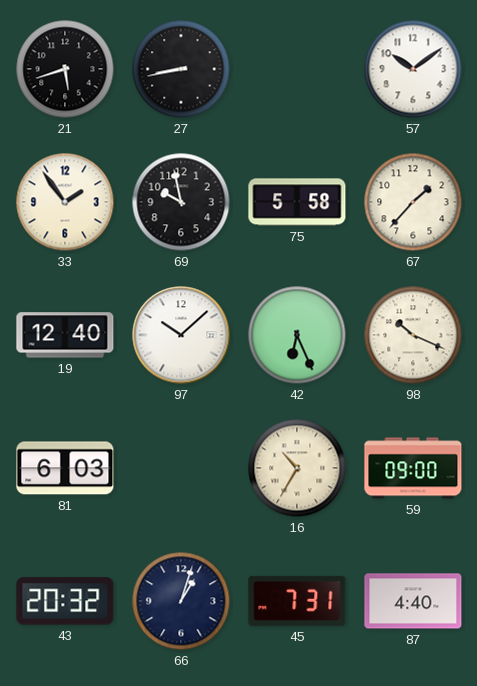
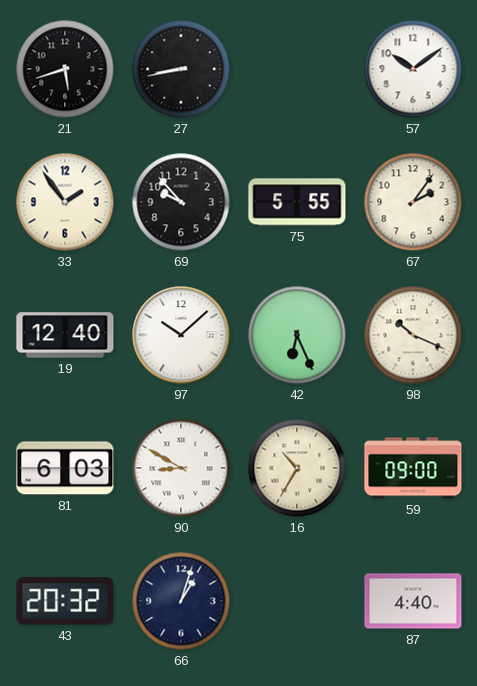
69: 9:58 -> 9:53 (181, 202)
75: 5:58 -> 5:55 (297, 202)
67: 1:37 -> 2:06 (413, 202)
90: none -> 8:50 (181, 468)
45: 7:31 -> none (297, 601)
